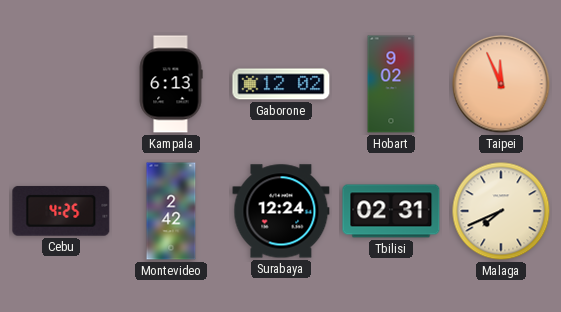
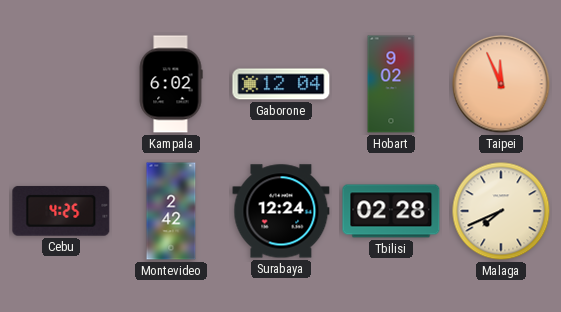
Kampala: 6:13 -> 6:02 (171, 84)
Gaborone: 12:02 -> 12:04 (281, 84)
Tbilisi: 02:31 -> 02:28 (391, 211)
